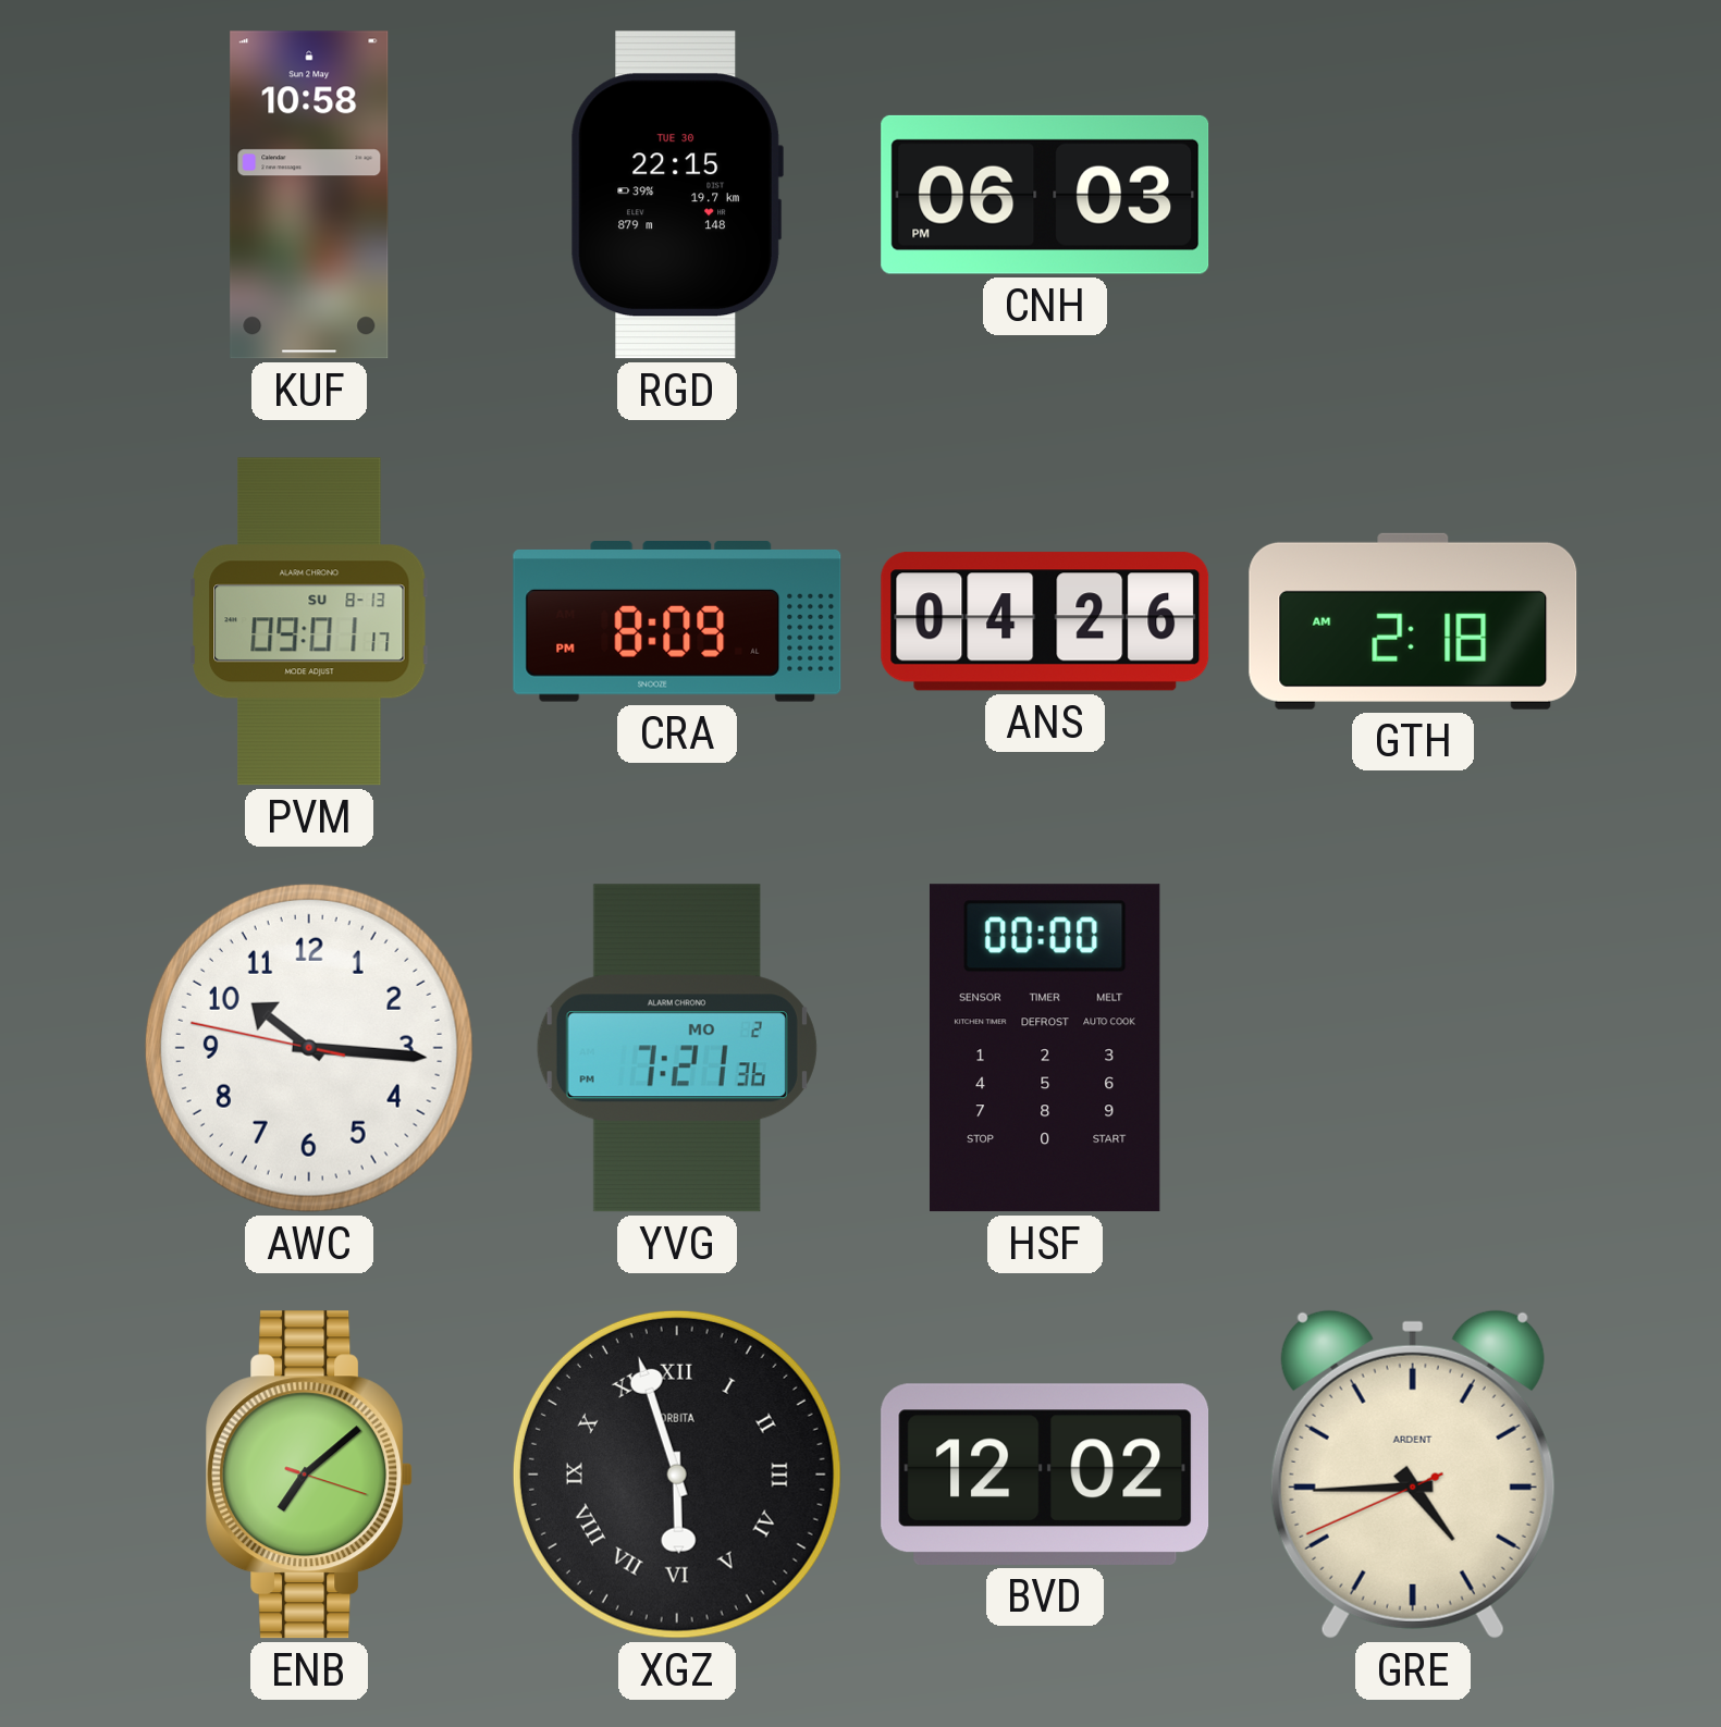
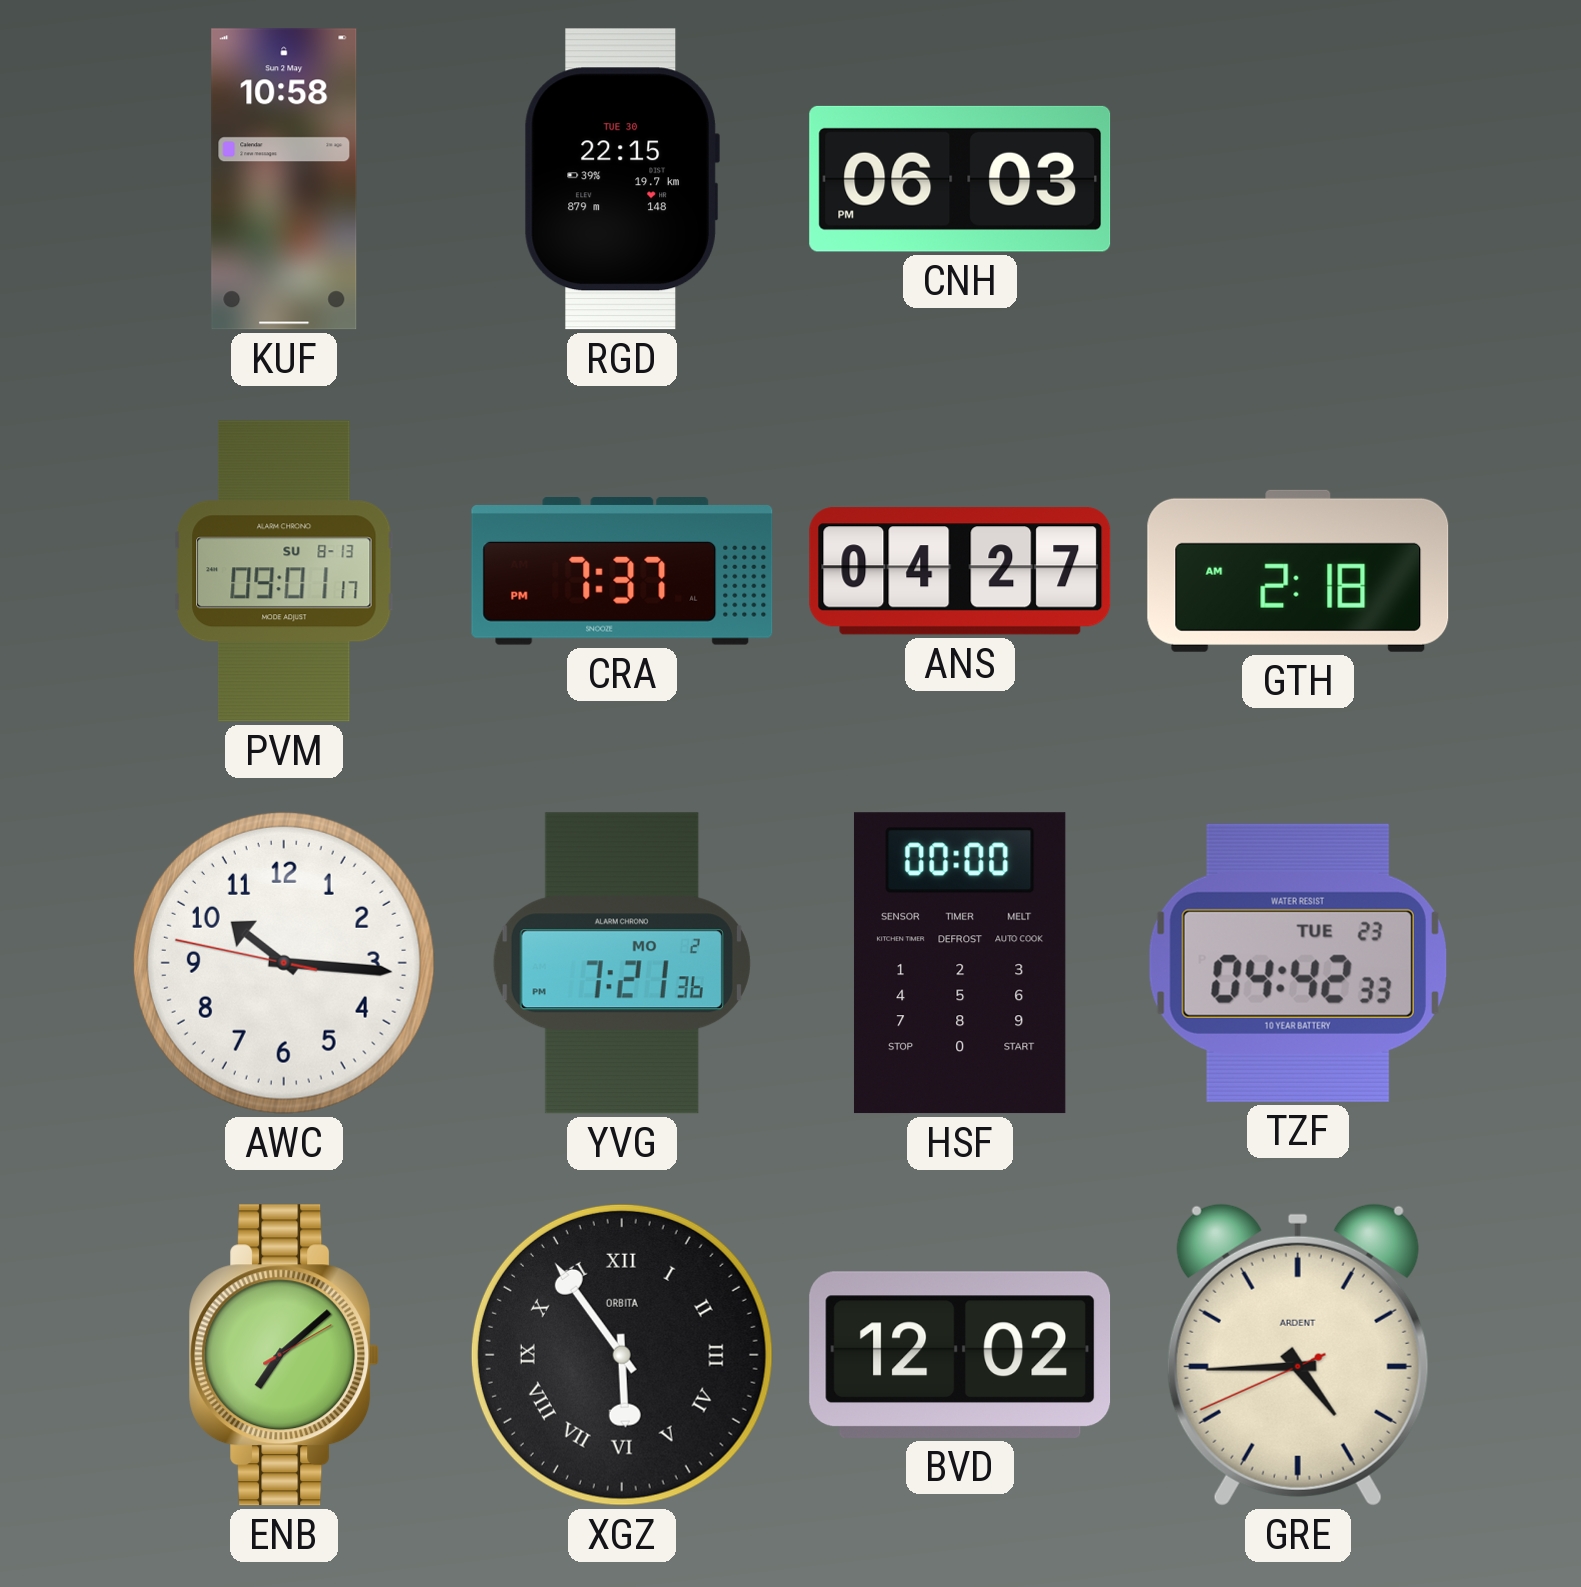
CRA: 8:09 -> 7:37 (622, 572)
ANS: 04:26 -> 04:27 (960, 571)
TZF: none -> 04:42 (1298, 963)
ENB: 7:08:18 -> 7:08:10 (284, 1355)
XGZ: 5:57 -> 5:54 (622, 1355)
